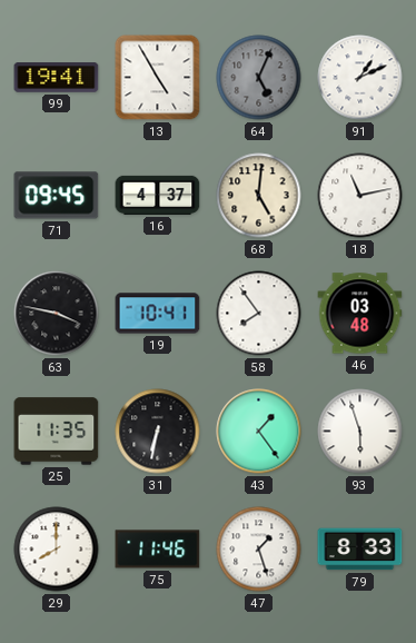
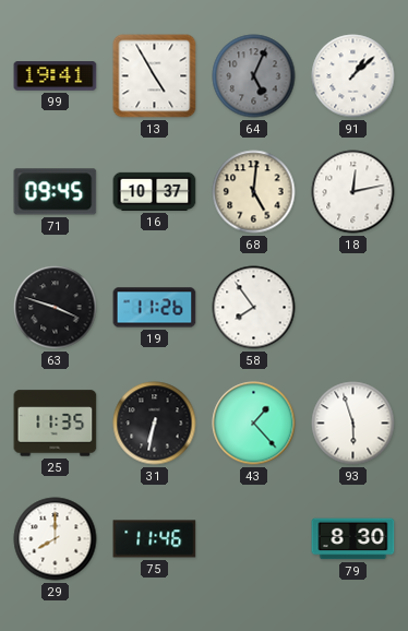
91: 1:11 -> 1:08 (353, 76)
16: 4:37 -> 10:37 (155, 191)
18: 11:13 -> 12:13 (353, 192)
63: 3:47 -> 3:48 (56, 308)
19: 10:41 -> 11:26 (155, 308)
46: 03:48 -> none (360, 314)
43: 1:24 -> 1:23 (254, 424)
47: 1:27 -> none (259, 550)
79: 8:33 -> 8:30 (353, 539)
